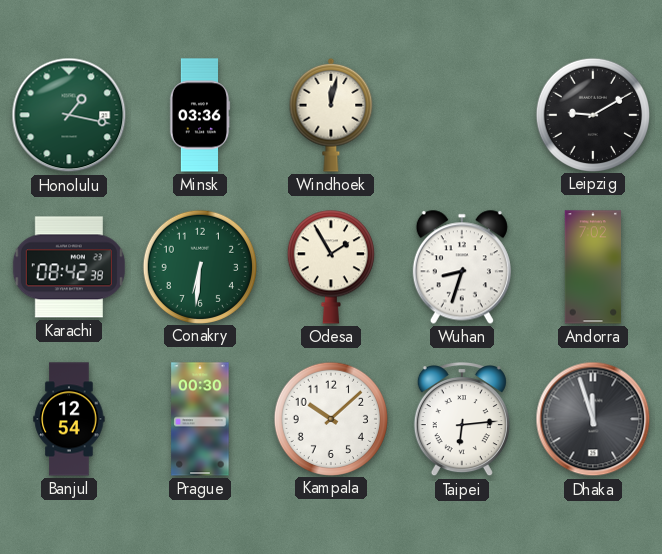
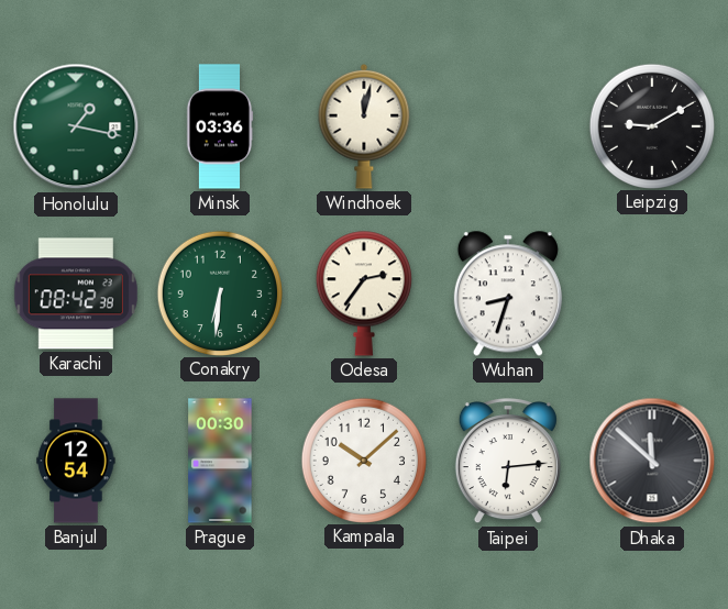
Odesa: 1:55 -> 2:36 (364, 294)
Andorra: 7:02 -> none (593, 267)
Dhaka: 11:57 -> 11:52 (652, 461)
